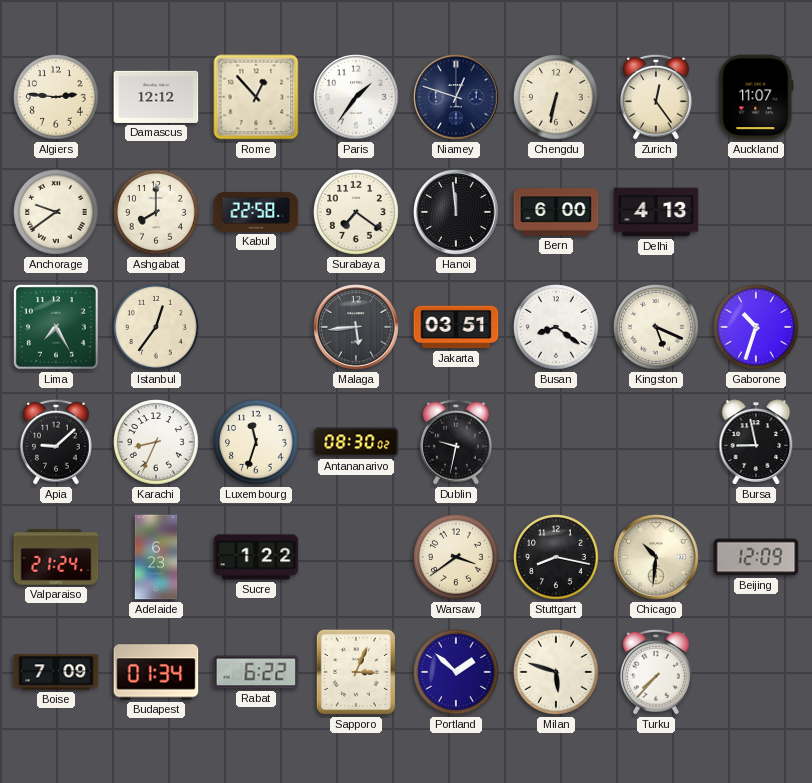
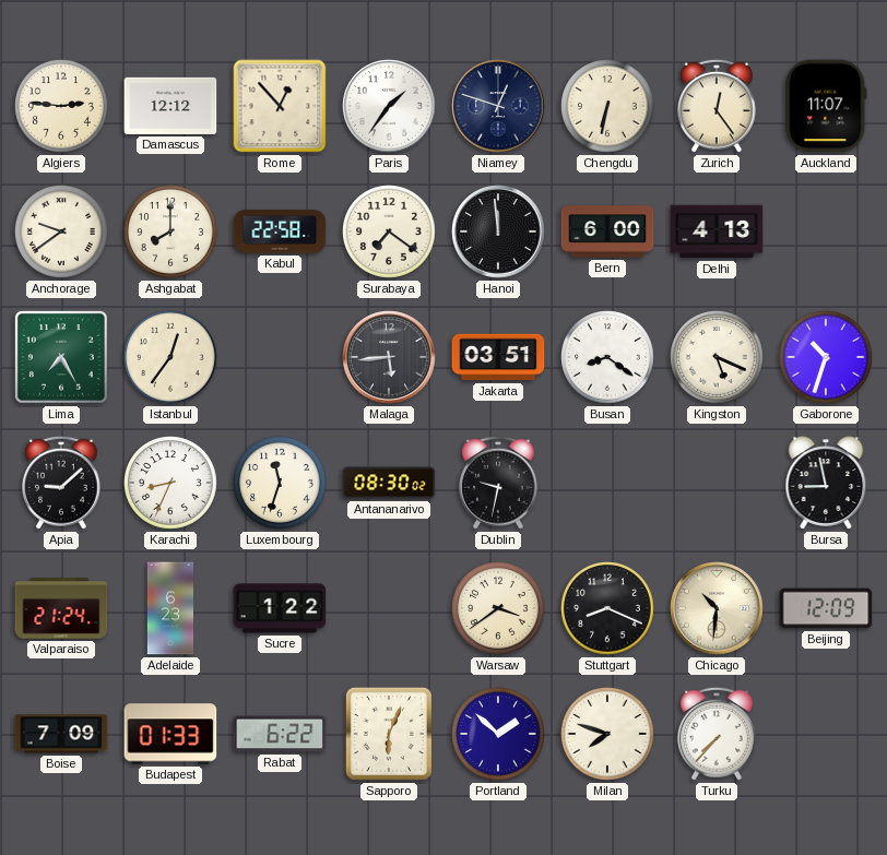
Stuttgart: 8:17 -> 8:19 (608, 609)
Budapest: 01:34 -> 01:33 (170, 734)
Sapporo: 3:04 -> 6:04 (389, 734)
Milan: 5:48 -> 7:48 (608, 735)
